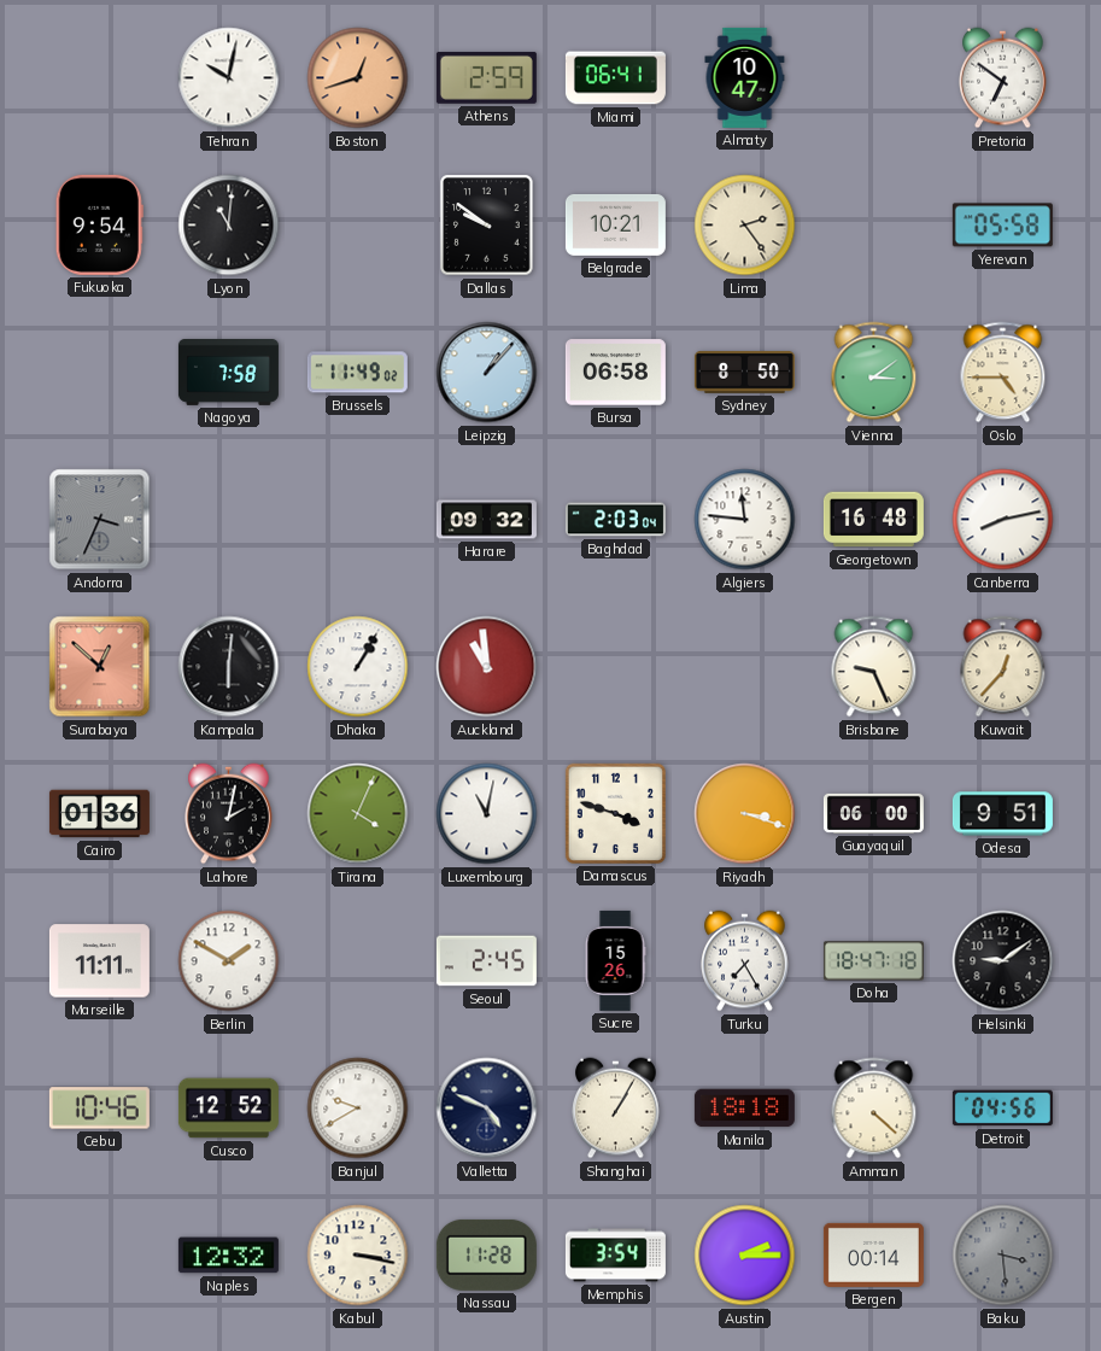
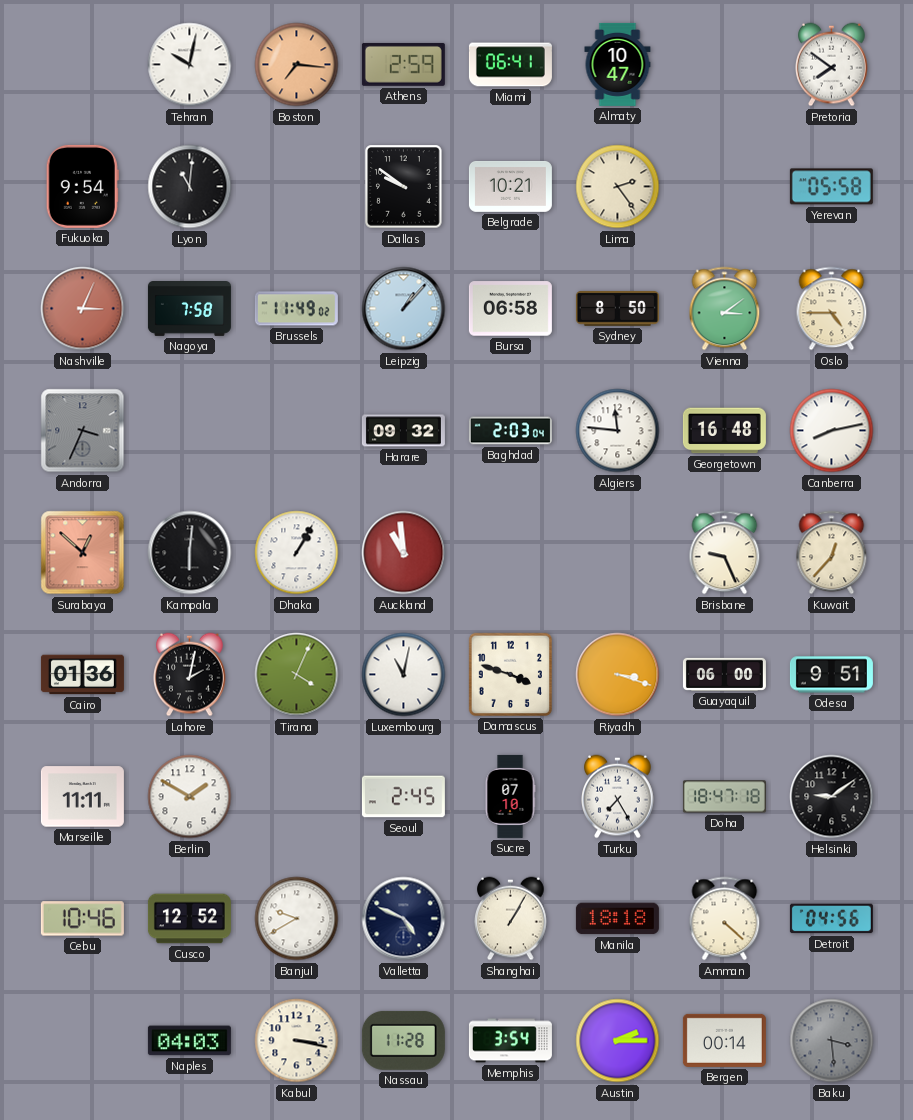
Boston: 12:42 -> 7:16 (297, 65)
Pretoria: 6:51 -> 7:51 (832, 65)
Nashville: none -> 3:04 (83, 309)
Sucre: 15:26 -> 07:10 (510, 796)
Naples: 12:32 -> 04:03 (189, 1041)
